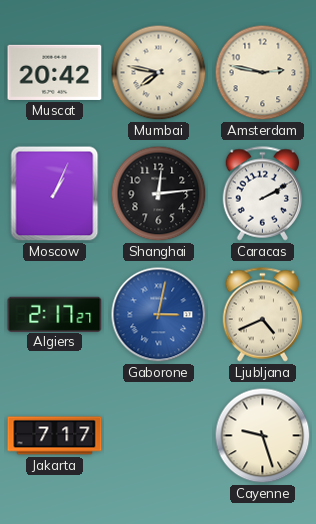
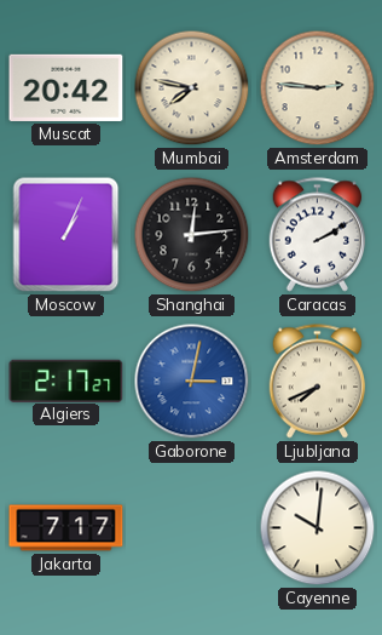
Amsterdam: 2:47 -> 2:46 (318, 88)
Ljubljana: 4:41 -> 7:41 (318, 382)
Cayenne: 9:27 -> 10:01 (318, 528)
